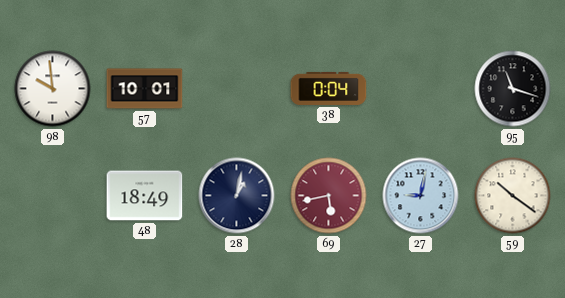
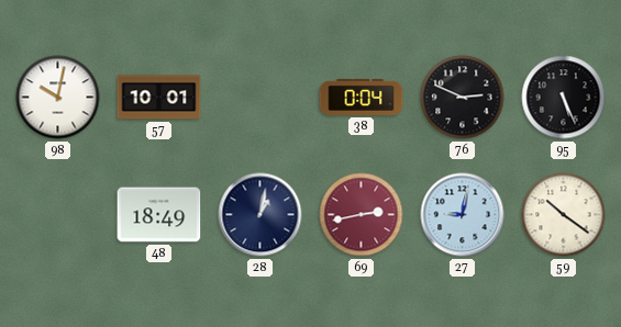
98: 9:59 -> 10:02 (58, 98)
76: none -> 2:49 (463, 98)
95: 11:18 -> 5:26 (564, 98)
69: 5:43 -> 2:43 (362, 215)
